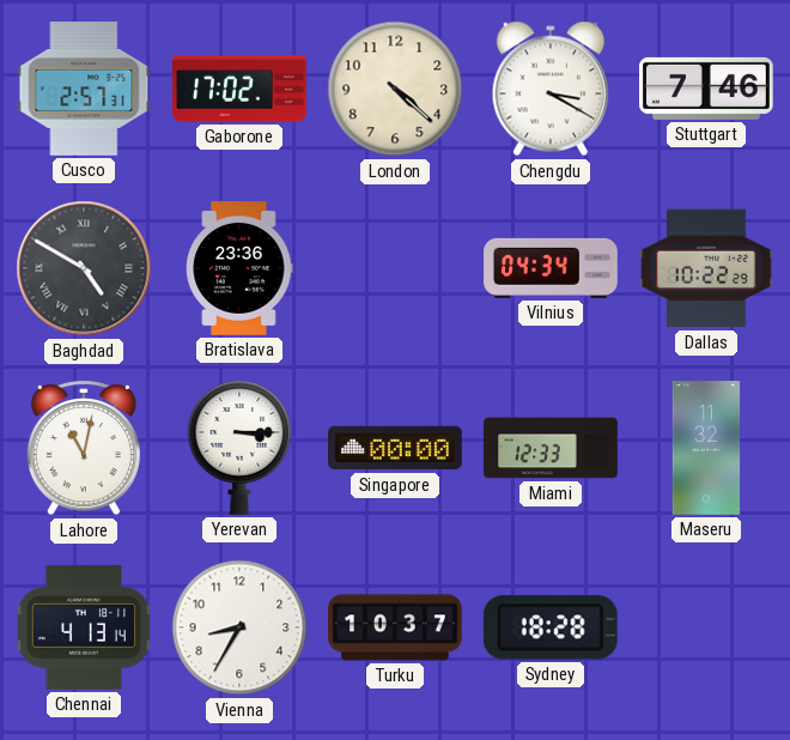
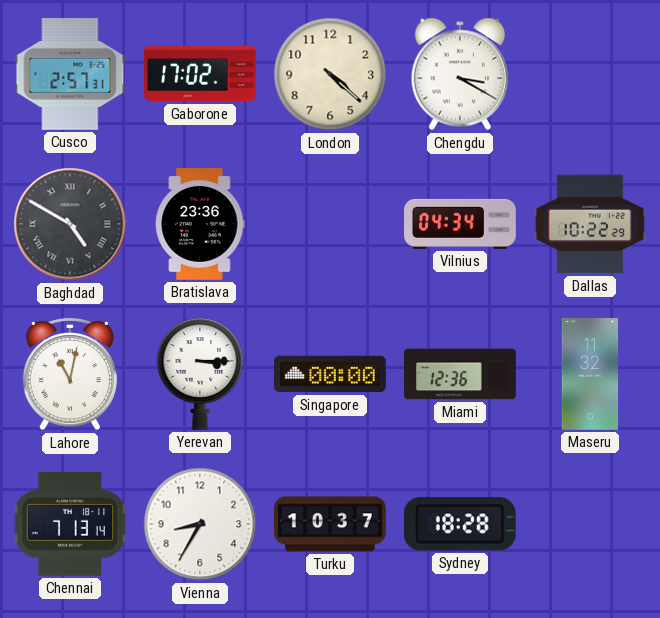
Stuttgart: 7:46 -> none (707, 89)
Miami: 12:33 -> 12:36 (460, 374)
Chennai: 4:13 -> 7:13 (70, 524)
